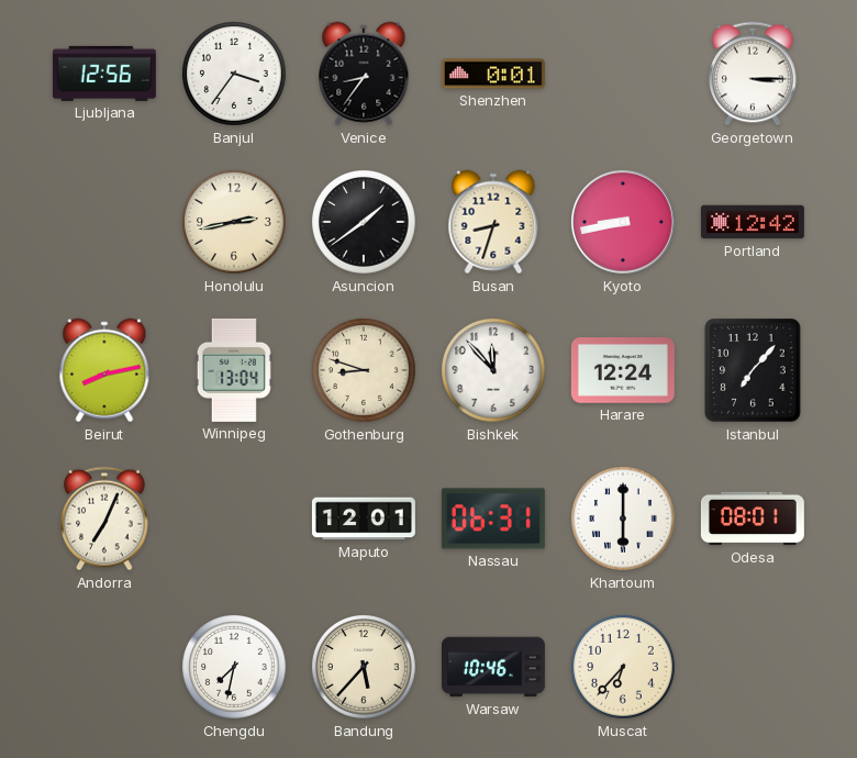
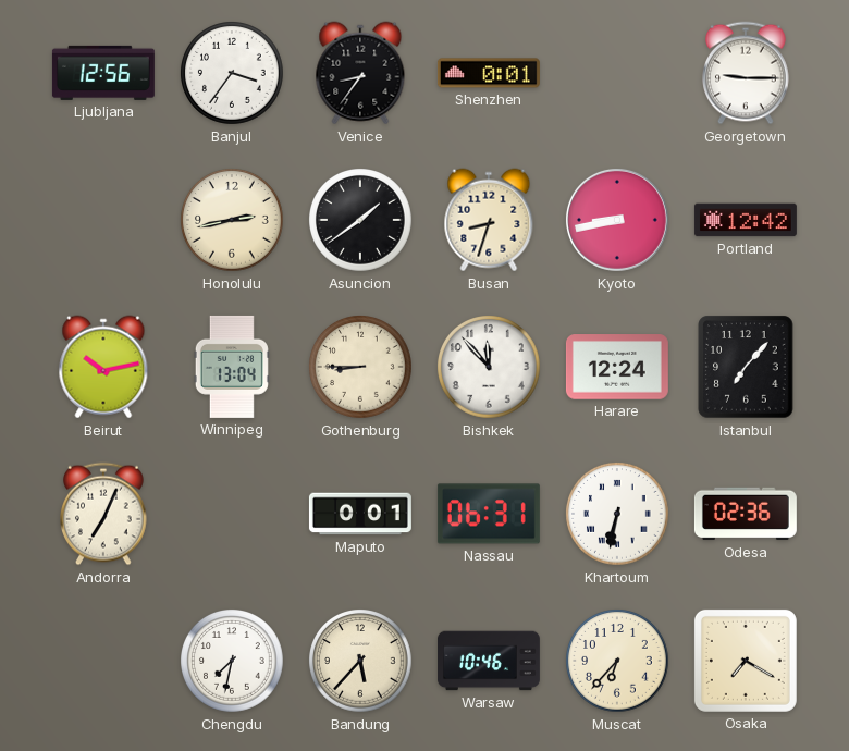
Georgetown: 3:15 -> 9:15 (747, 73)
Beirut: 8:13 -> 10:13 (103, 367)
Gothenburg: 8:48 -> 8:45 (361, 368)
Maputo: 12:01 -> 0:01 (360, 514)
Khartoum: 6:00 -> 6:32 (618, 515)
Odesa: 08:01 -> 02:36 (746, 514)
Osaka: none -> 7:20 (746, 661)
